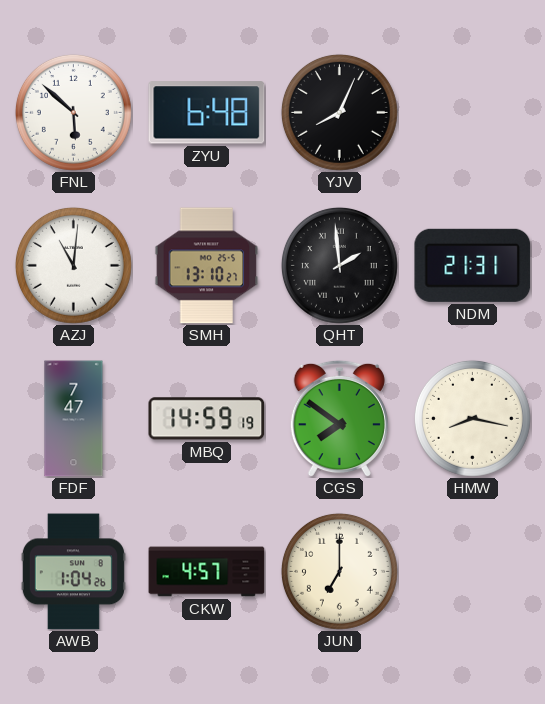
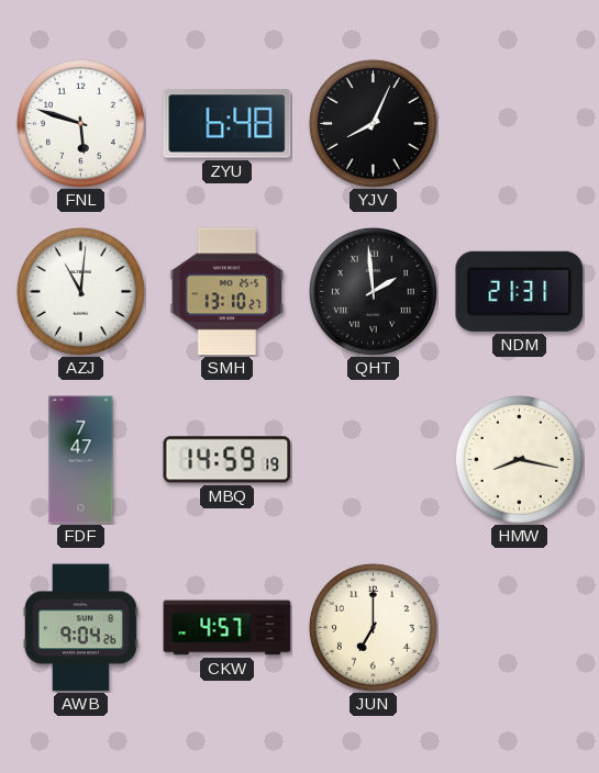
FNL: 5:52 -> 5:48 (80, 123)
CGS: 7:51 -> none (339, 418)
AWB: 1:04 -> 9:04 (80, 628)
